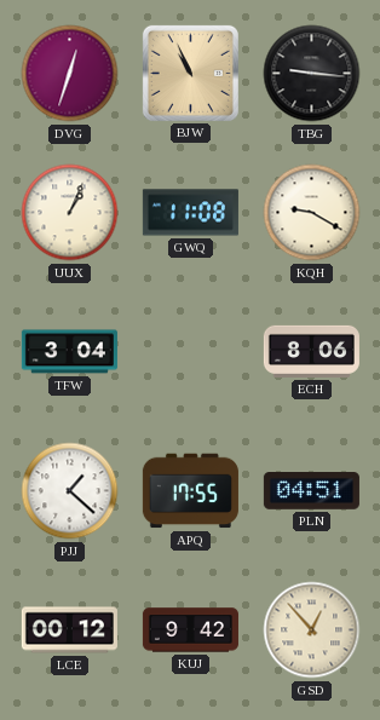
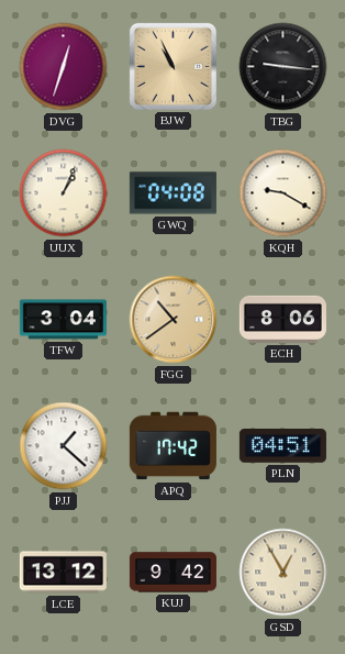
GWQ: 11:08 -> 04:08 (172, 193)
FGG: none -> 10:39 (174, 320)
APQ: 17:55 -> 17:42 (172, 446)
LCE: 00:12 -> 13:12 (63, 573)
GSD: 12:53 -> 12:55 (283, 573)
